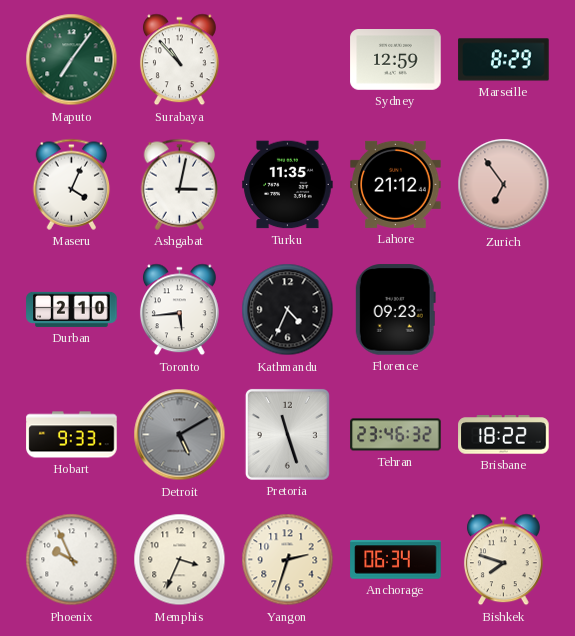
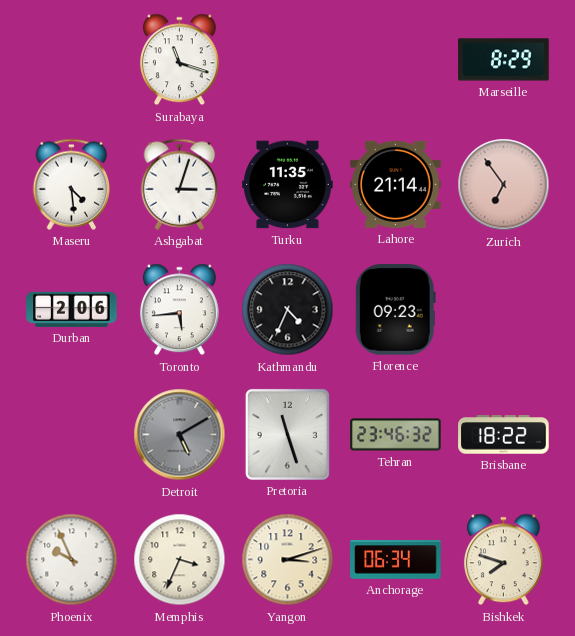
Maputo: 7:06 -> none (72, 60)
Surabaya: 10:53 -> 11:18 (179, 60)
Sydney: 12:59 -> none (396, 60)
Maseru: 4:04 -> 4:29 (72, 184)
Ashgabat: 3:02 -> 3:03 (180, 184)
Lahore: 21:12 -> 21:14 (396, 184)
Durban: 2:10 -> 2:06 (72, 309)
Hobart: 9:33 -> none (72, 435)
Yangon: 2:33 -> 3:12 (288, 560)
